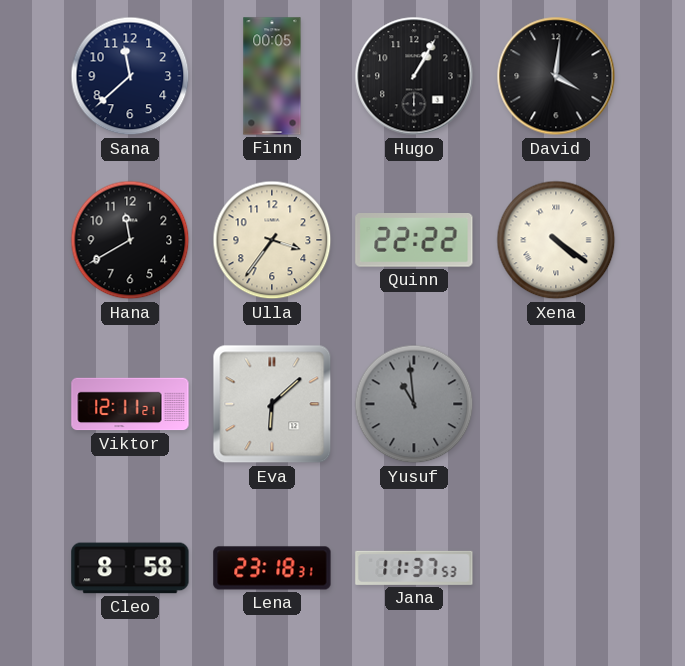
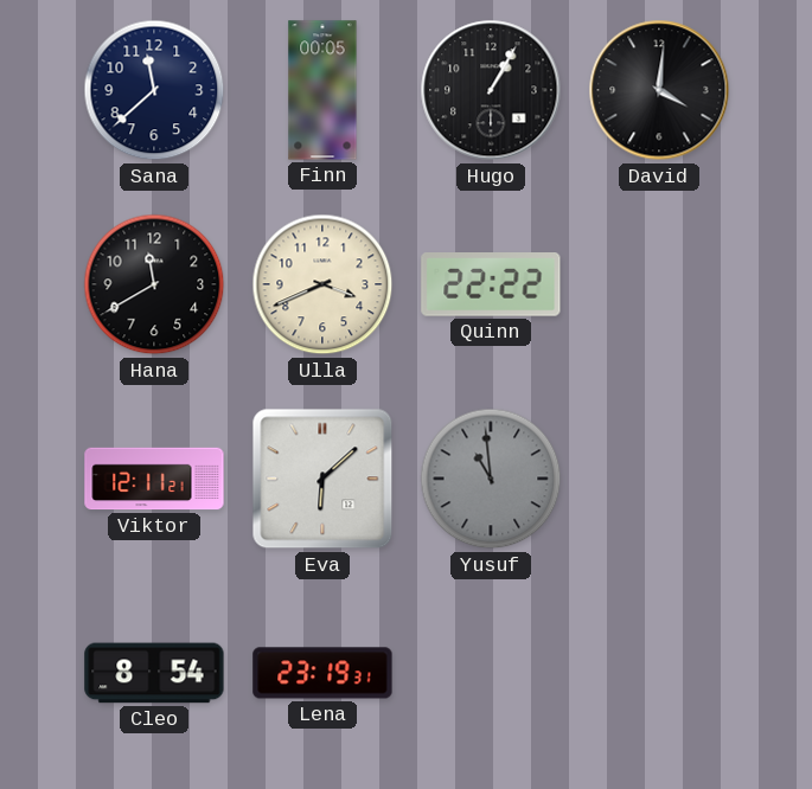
Ulla: 3:36 -> 3:41 (322, 284)
Xena: 4:21 -> none (556, 240)
Cleo: 8:58 -> 8:54 (154, 673)
Lena: 23:18 -> 23:19 (322, 673)
Jana: 11:37 -> none (414, 568)
